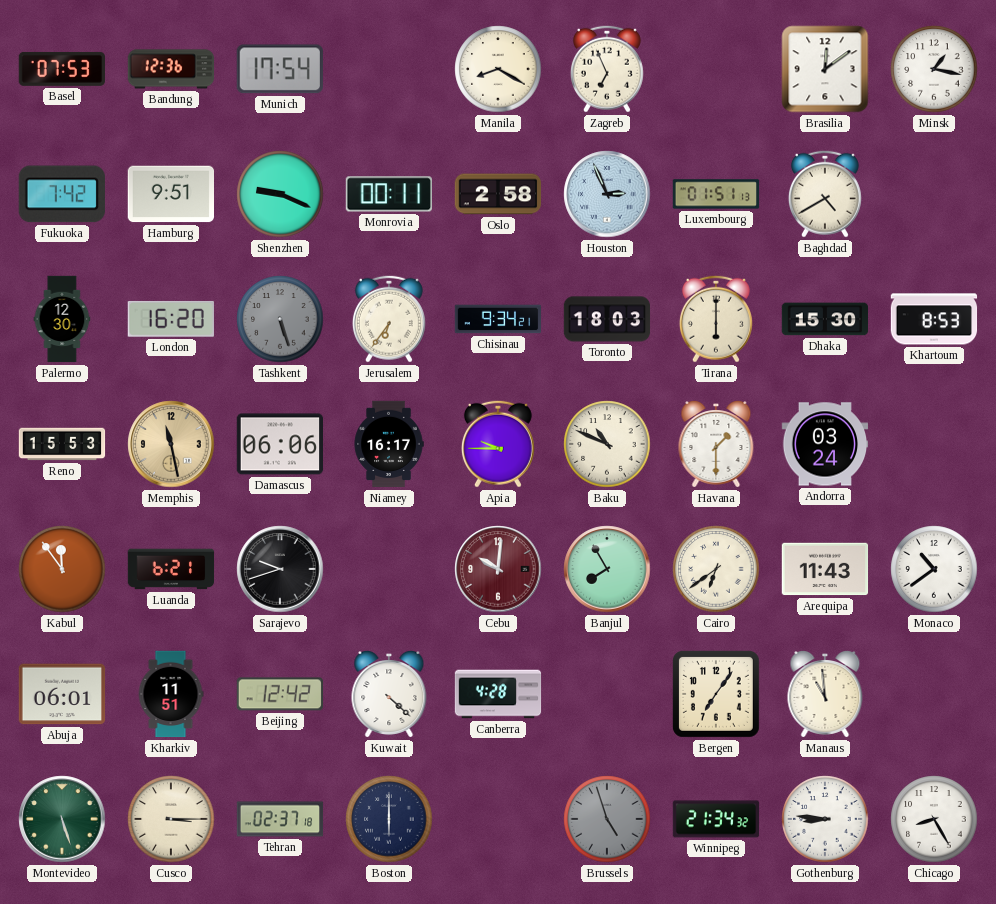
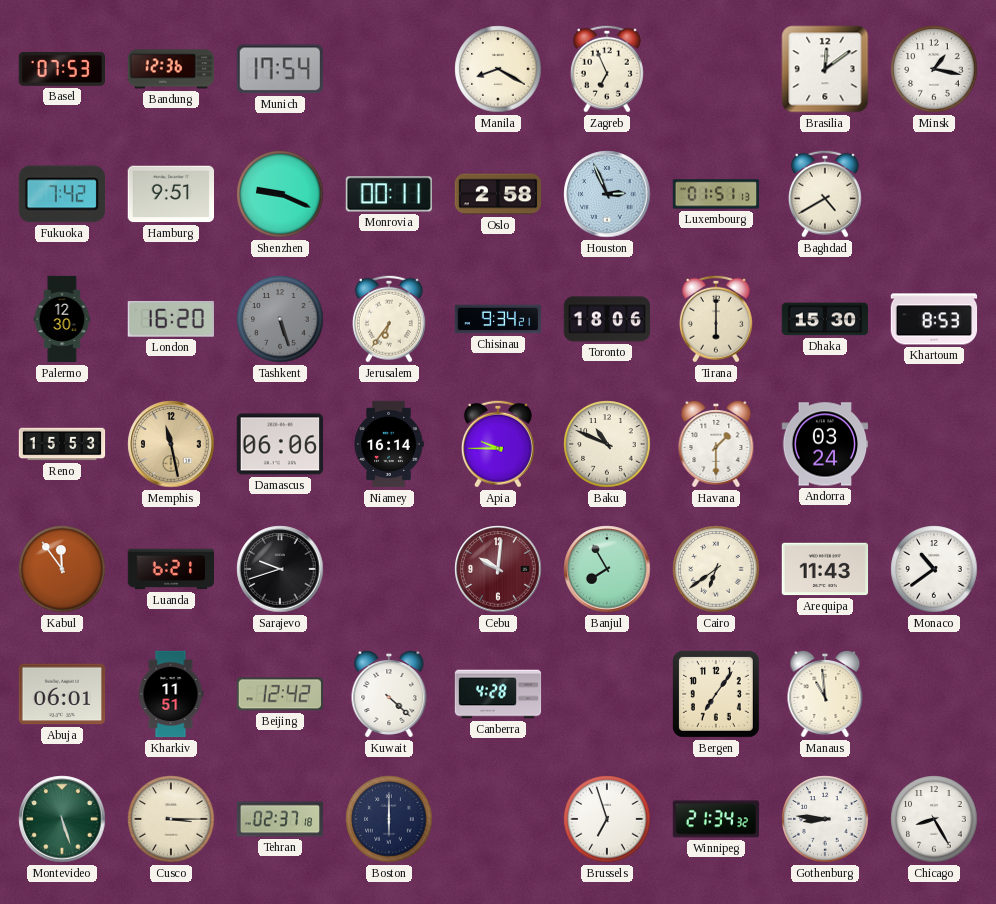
Toronto: 18:03 -> 18:06 (607, 319)
Niamey: 16:17 -> 16:14 (389, 444)
Brussels: 4:57 -> 6:57 (607, 819)
Brussels dial: grey -> white (607, 819)
